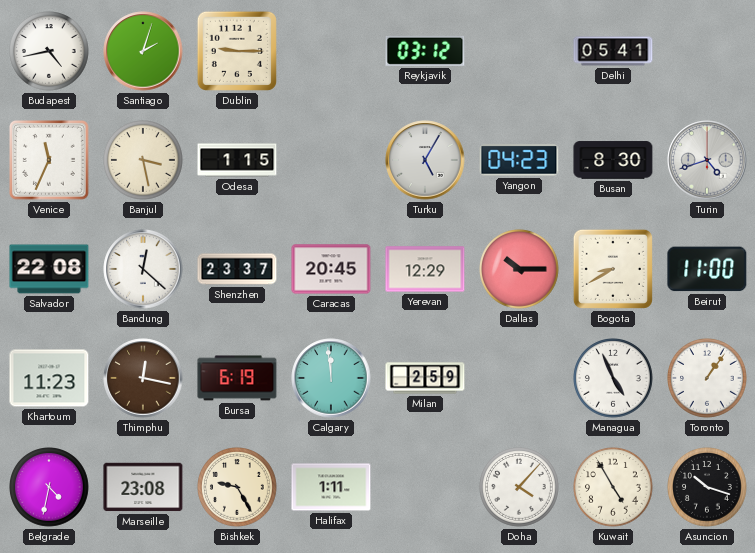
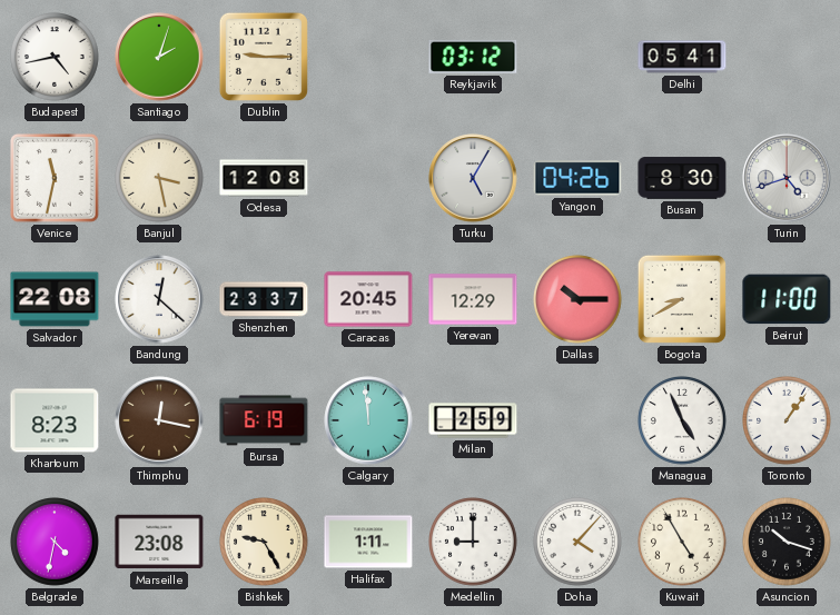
Venice: 11:34 -> 11:32 (56, 179)
Odesa: 1:15 -> 12:08 (264, 178)
Yangon: 04:23 -> 04:26 (577, 178)
Khartoum: 11:23 -> 8:23 (55, 420)
Medellin: none -> 9:00 (474, 543)
